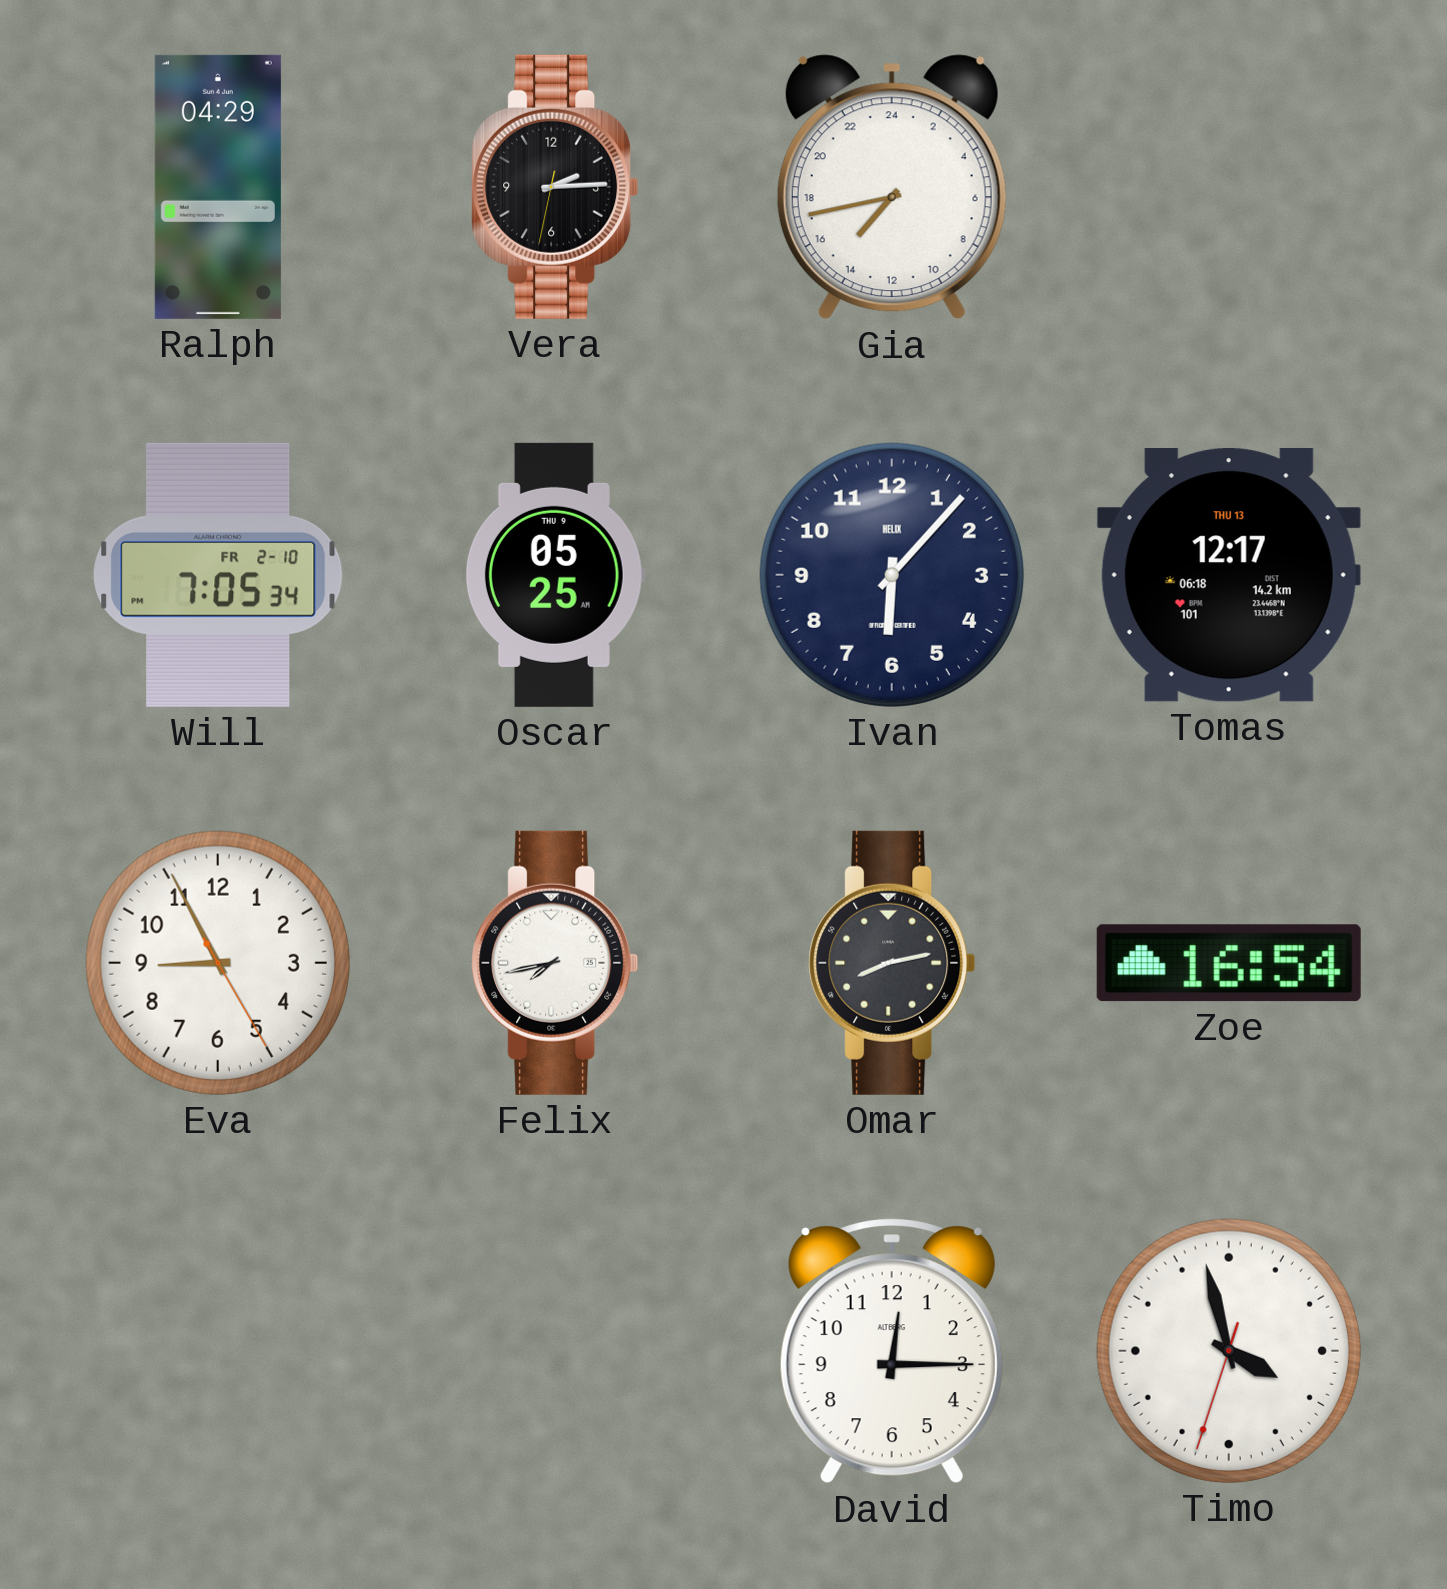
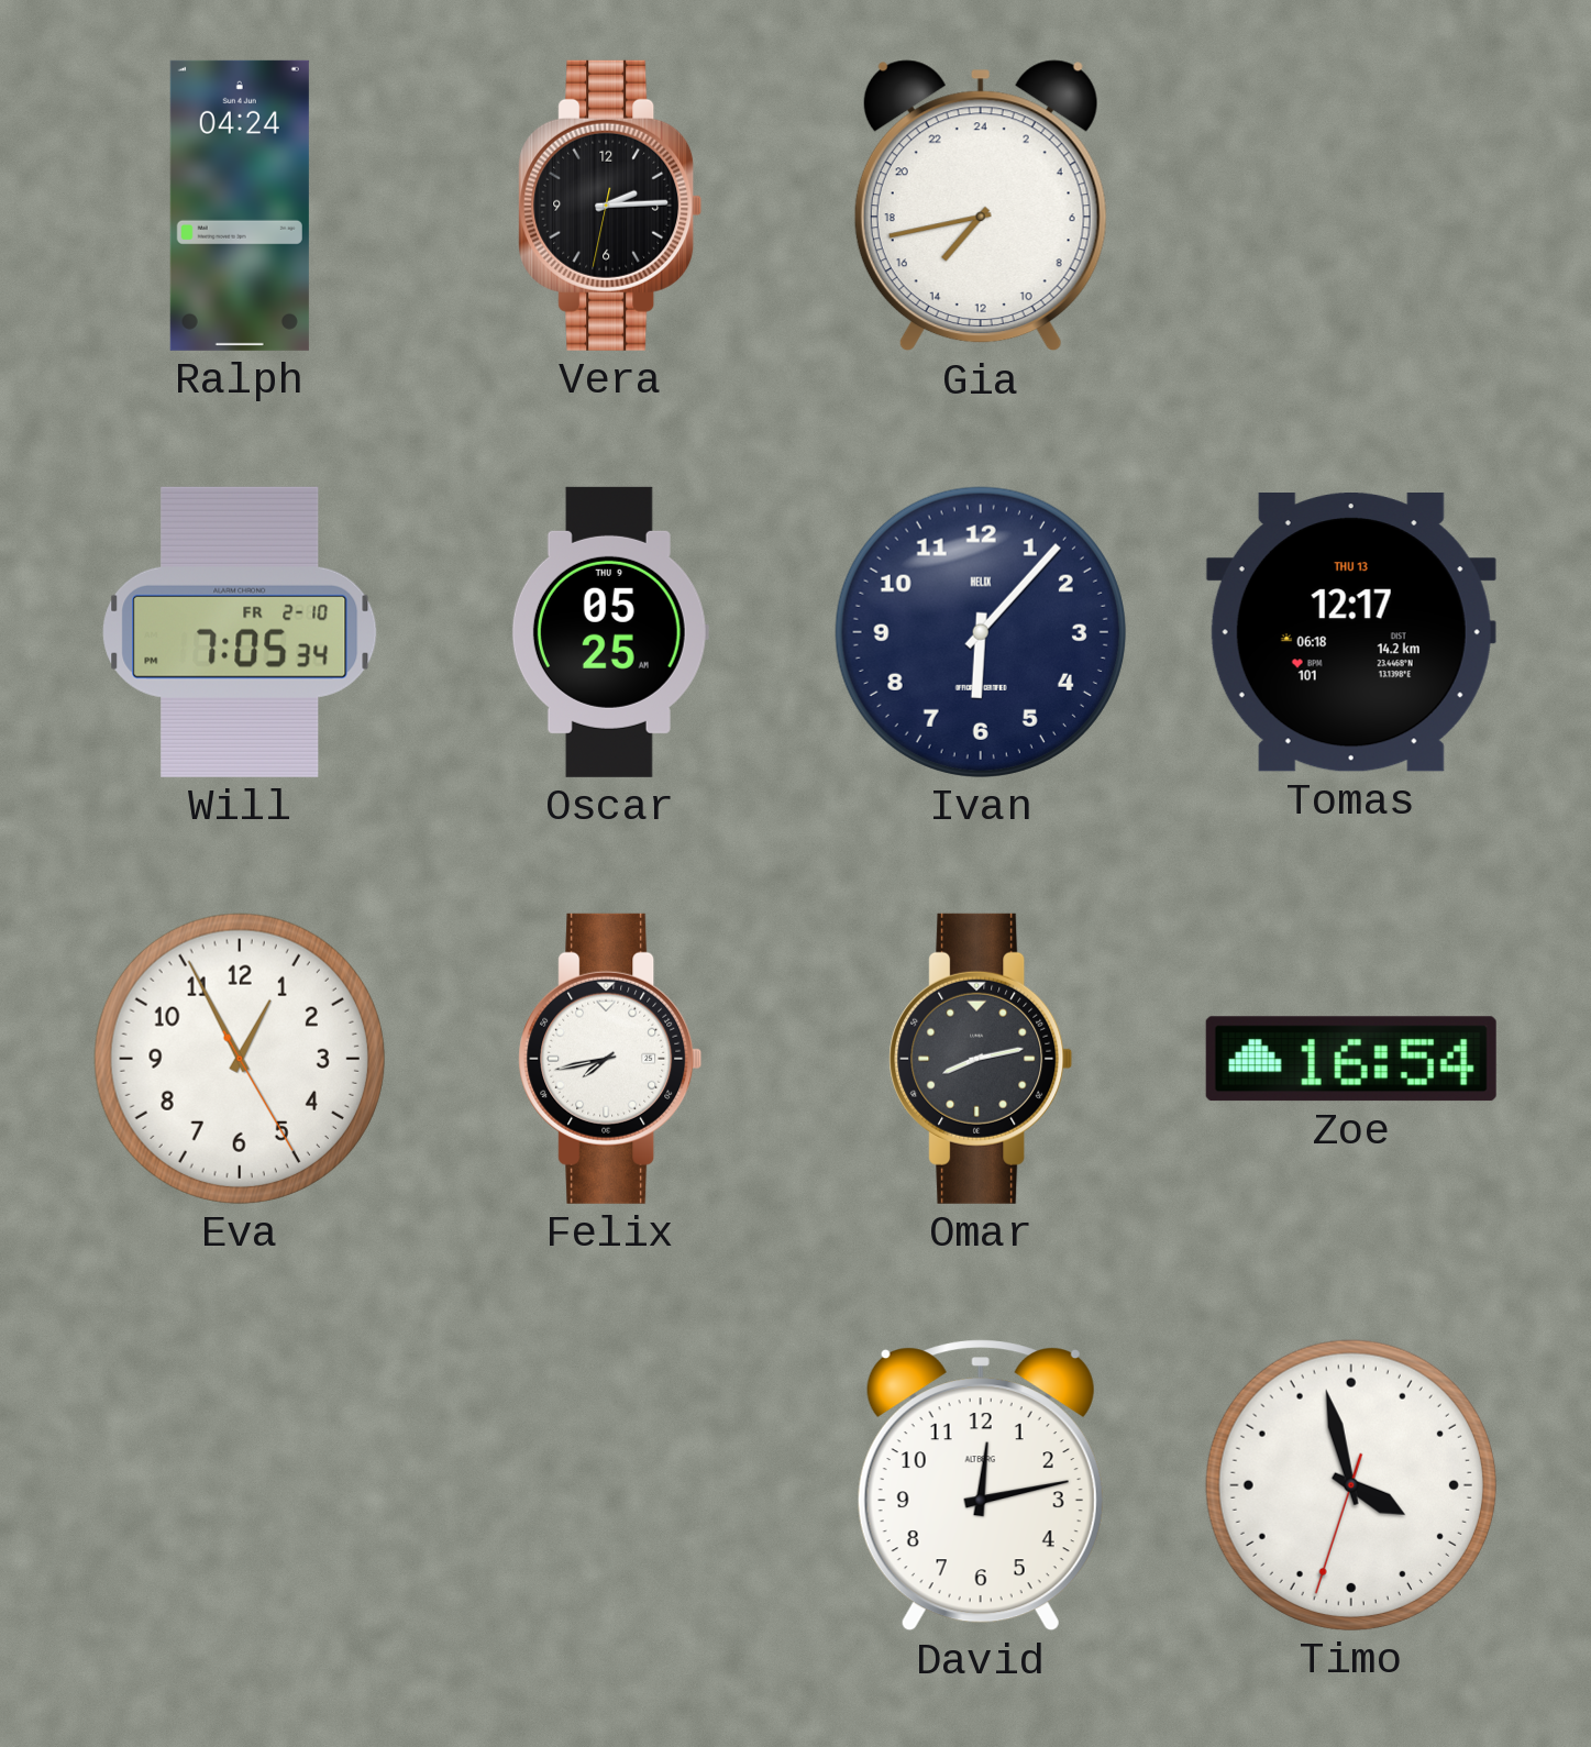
Ralph: 04:29 -> 04:24 (240, 206)
Eva: 8:55 -> 12:55 (240, 1059)
David: 12:15 -> 12:13 (981, 1485)
